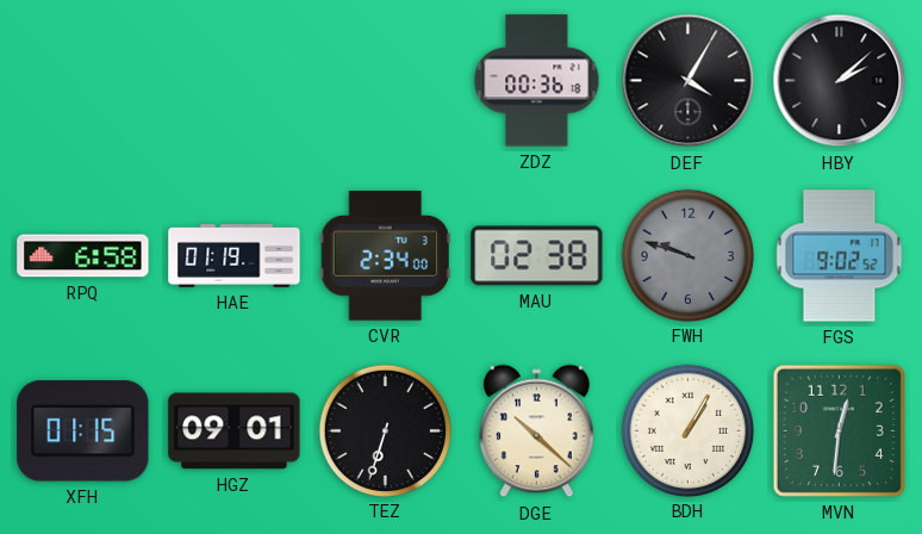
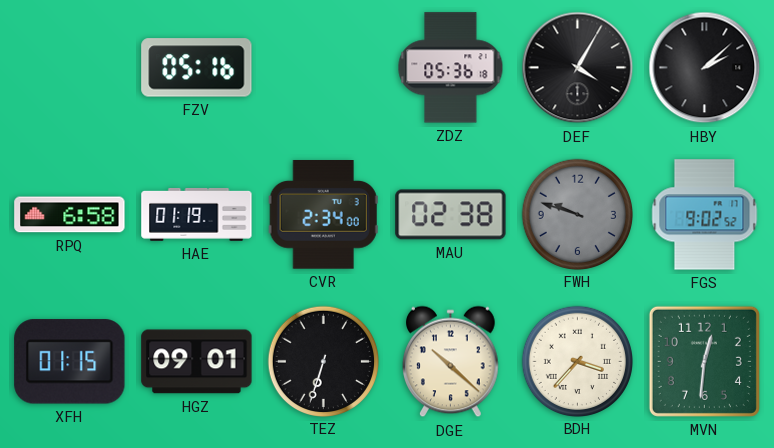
FZV: none -> 05:16 (197, 68)
ZDZ: 00:36 -> 05:36 (451, 68)
BDH: 1:05 -> 3:37 (577, 361)
